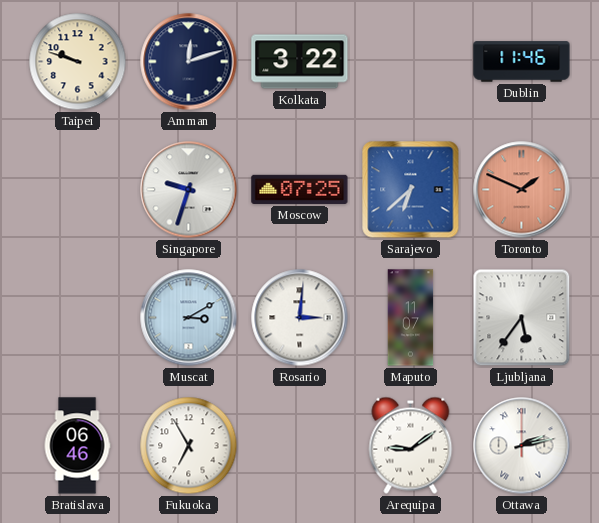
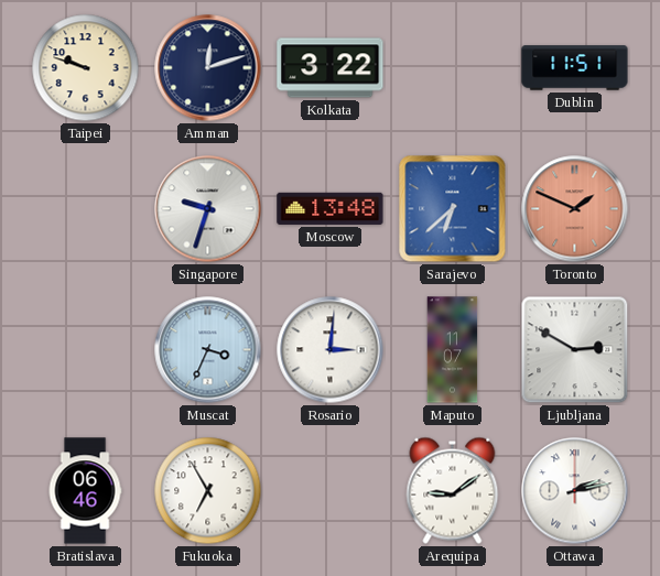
Dublin: 11:46 -> 11:51 (575, 68)
Moscow: 07:25 -> 13:48 (331, 208)
Muscat: 3:10 -> 3:34 (208, 350)
Ljubljana: 5:36 -> 2:50 (575, 350)
